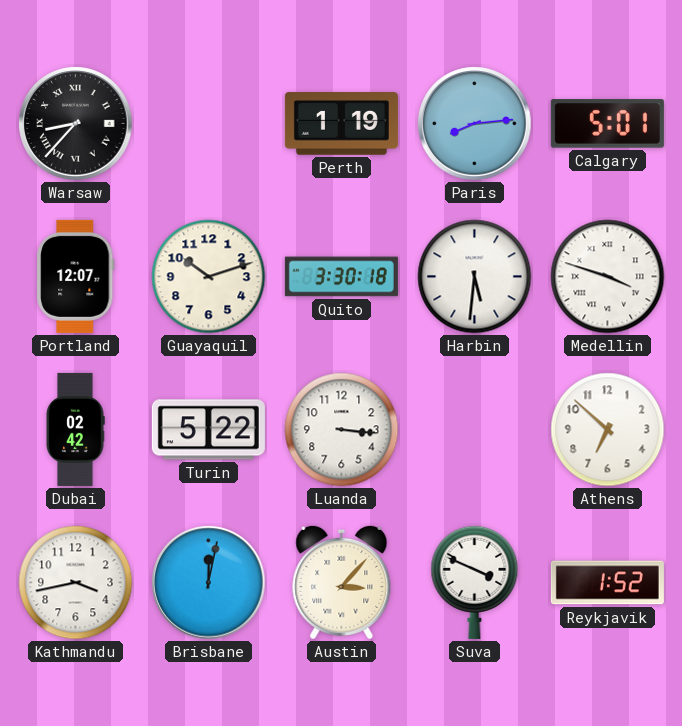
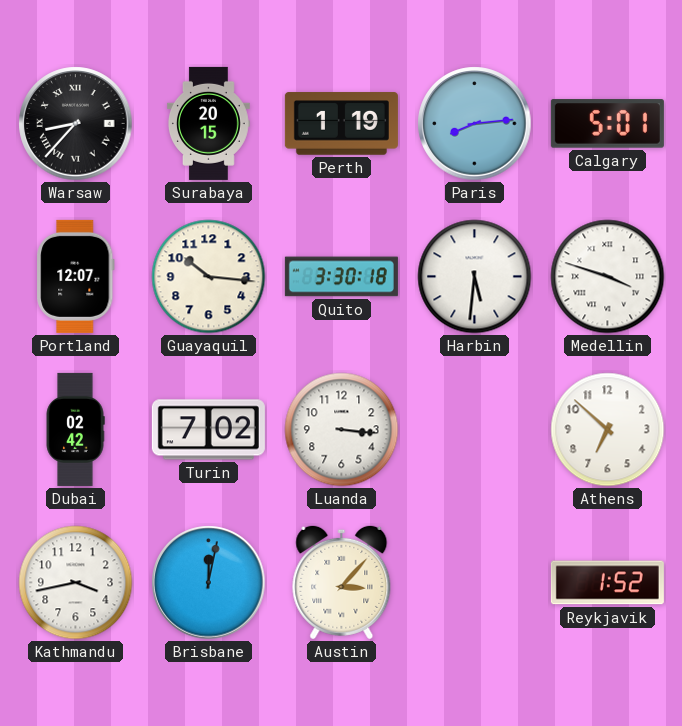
Surabaya: none -> 20:15 (208, 123)
Guayaquil: 10:12 -> 10:16 (209, 277)
Turin: 5:22 -> 7:02 (208, 430)
Suva: 3:49 -> none (475, 582)
